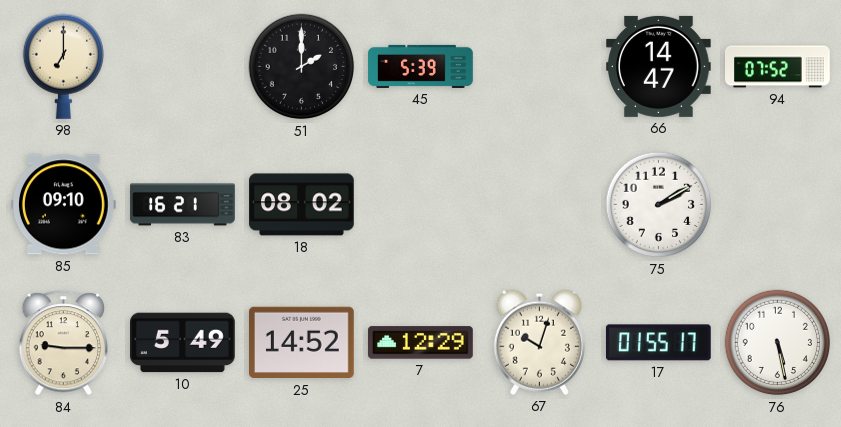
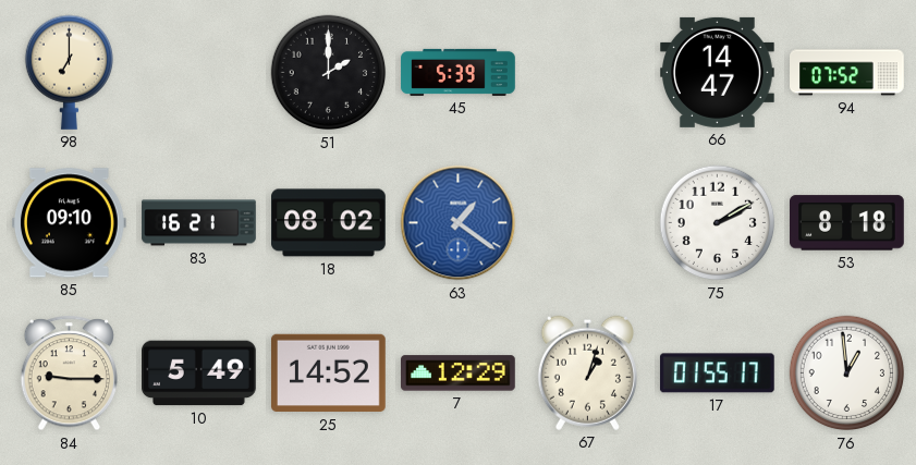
63: none -> 1:21 (459, 223)
53: none -> 8:18 (847, 223)
67: 10:03 -> 1:03 (587, 372)
76: 5:28 -> 12:59 (847, 374)
